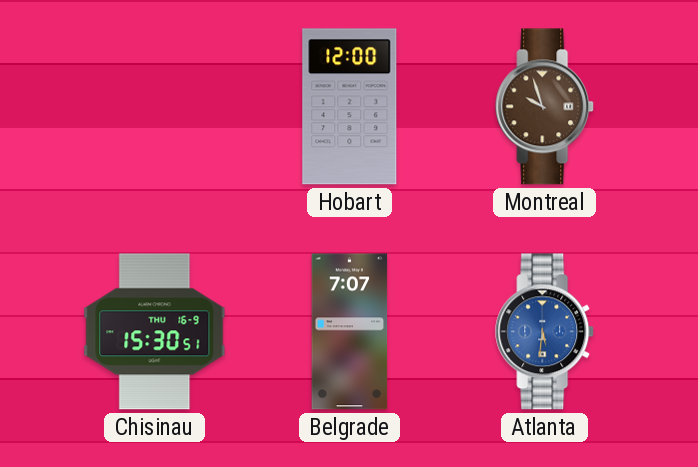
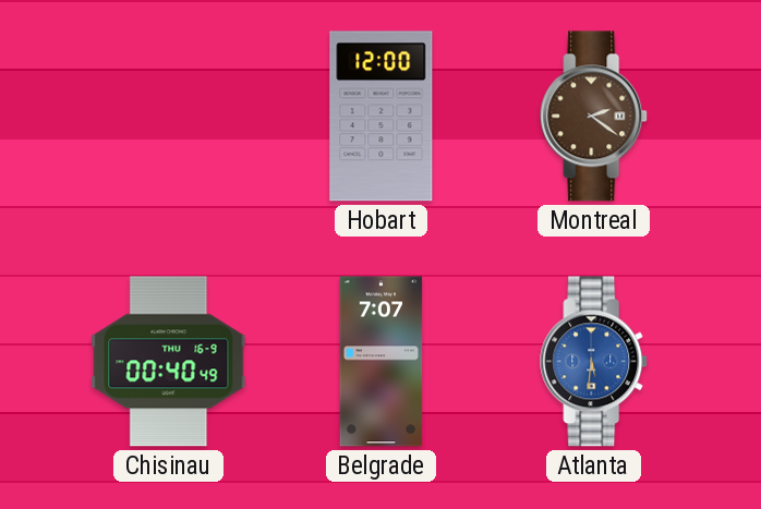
Montreal: 9:57 -> 2:21 (594, 117)
Chisinau: 15:30 -> 00:40 (169, 362)
